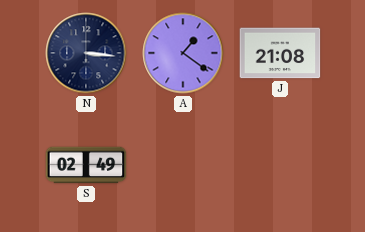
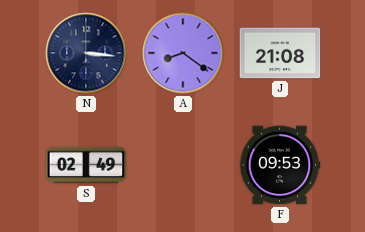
A: 1:21 -> 8:21 (183, 53)
F: none -> 09:53 (280, 165)
